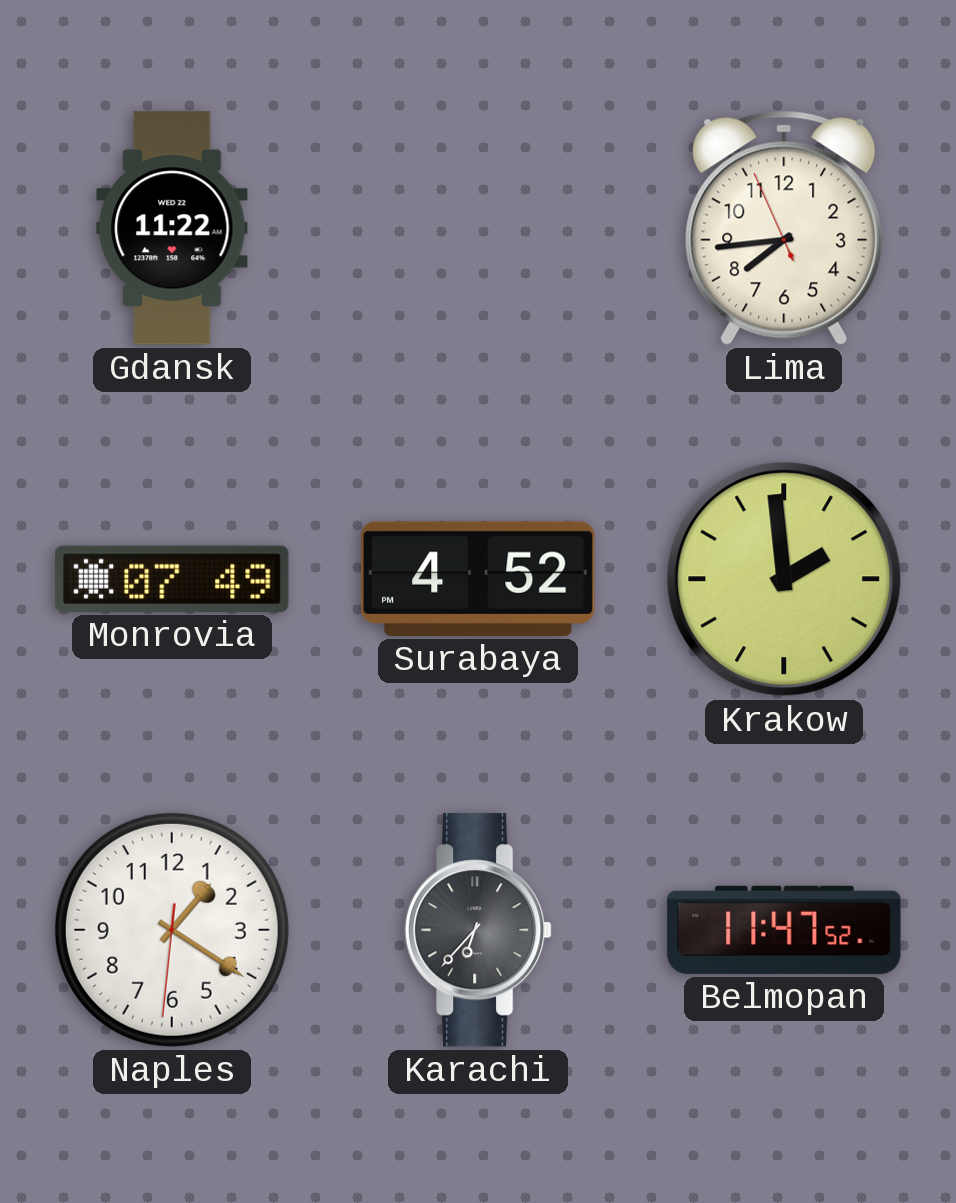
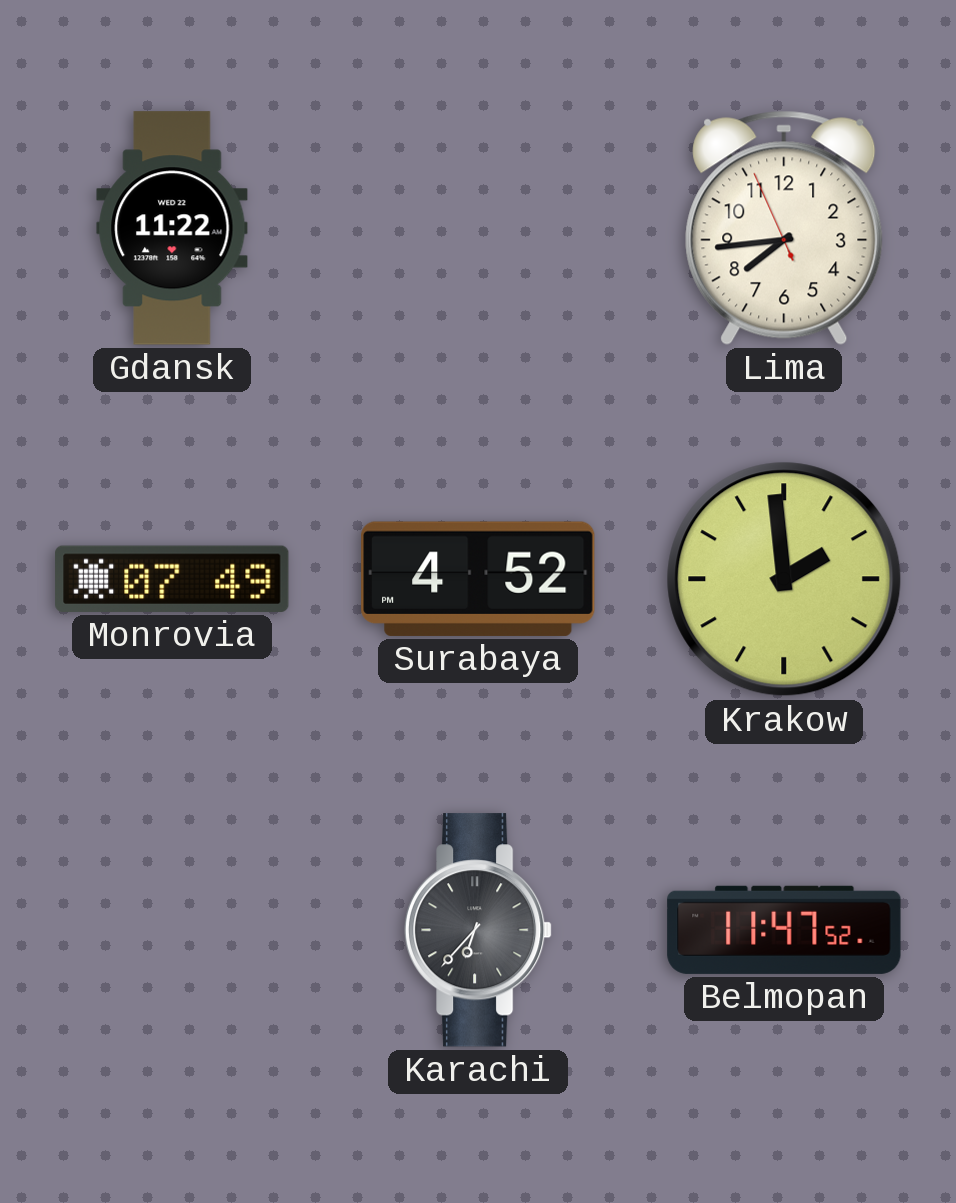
Naples: 1:20 -> none (172, 930)
